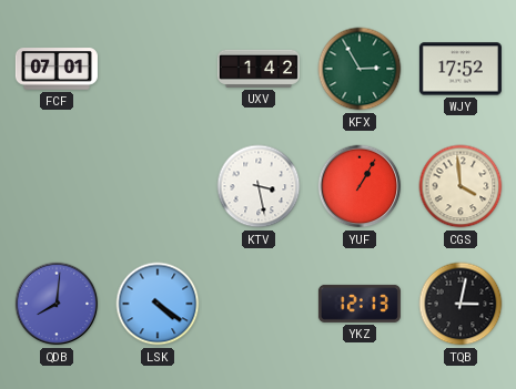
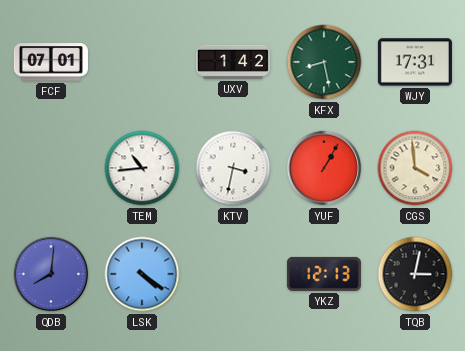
KFX: 2:55 -> 8:28 (324, 62)
WJY: 17:52 -> 17:31 (415, 62)
TEM: none -> 10:44 (142, 168)
KTV: 3:28 -> 3:32 (233, 168)
